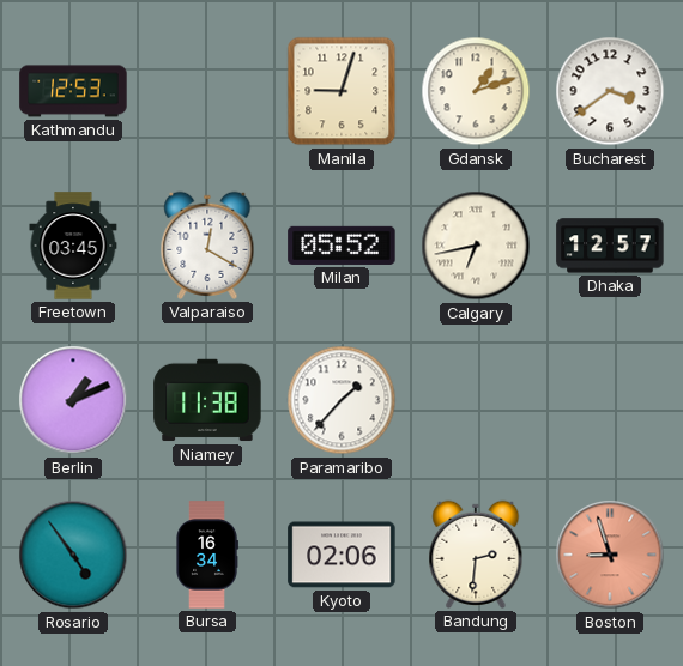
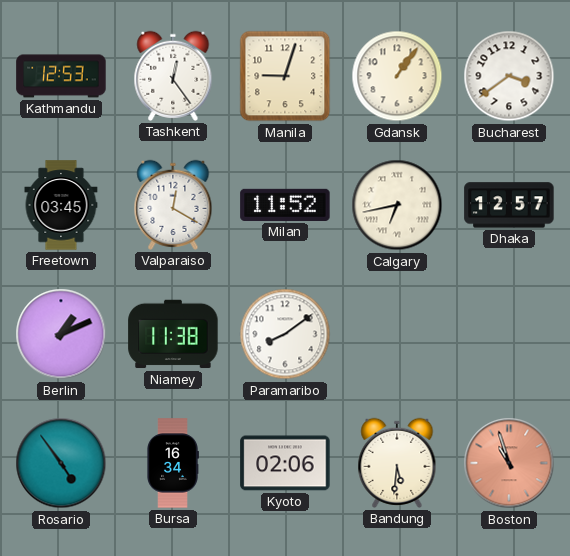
Tashkent: none -> 12:24 (173, 76)
Gdansk: 1:12 -> 1:06 (397, 76)
Milan: 05:52 -> 11:52 (285, 205)
Paramaribo: 1:37 -> 8:09 (285, 334)
Bandung: 2:31 -> 5:31 (397, 463)
Boston: 8:57 -> 10:57 (509, 463)
